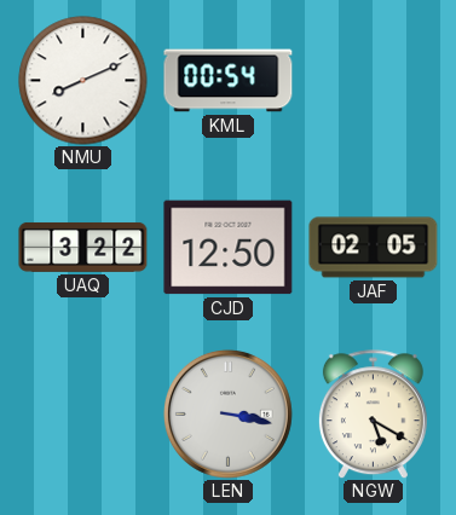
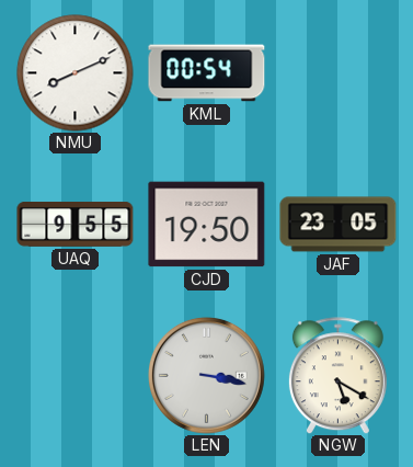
UAQ: 3:22 -> 9:55 (76, 224)
CJD: 12:50 -> 19:50 (207, 225)
JAF: 02:05 -> 23:05 (339, 225)
